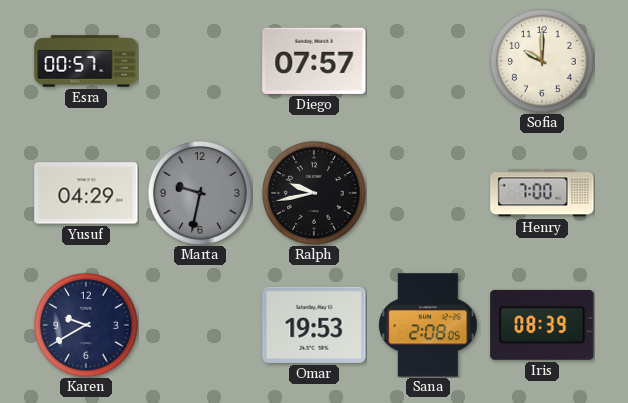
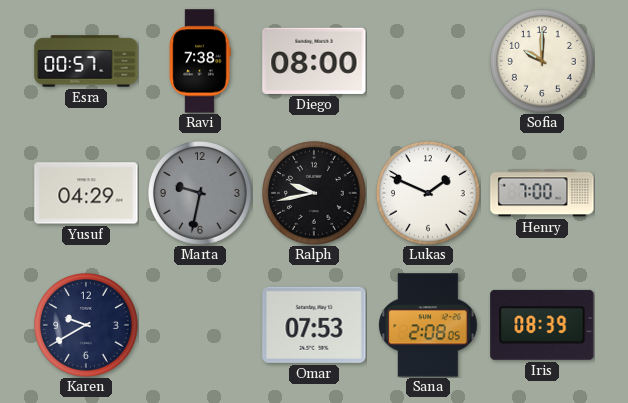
Ravi: none -> 7:38 (200, 61)
Diego: 07:57 -> 08:00 (314, 61)
Lukas: none -> 1:49 (429, 194)
Omar: 19:53 -> 07:53 (314, 325)
